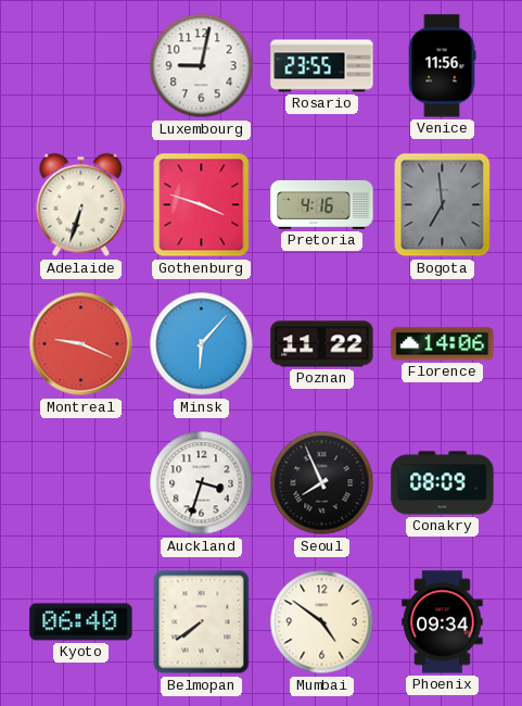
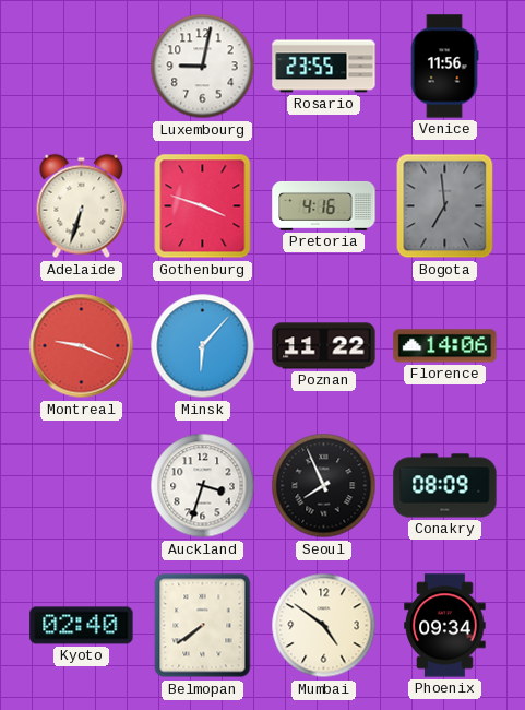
Kyoto: 06:40 -> 02:40 (82, 626)
